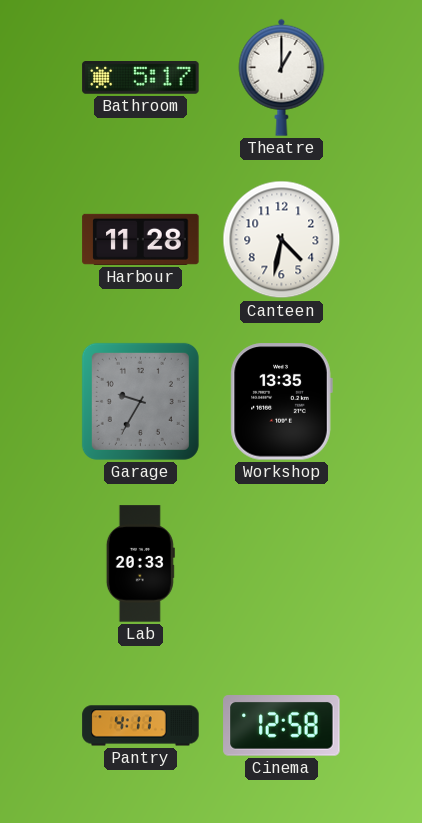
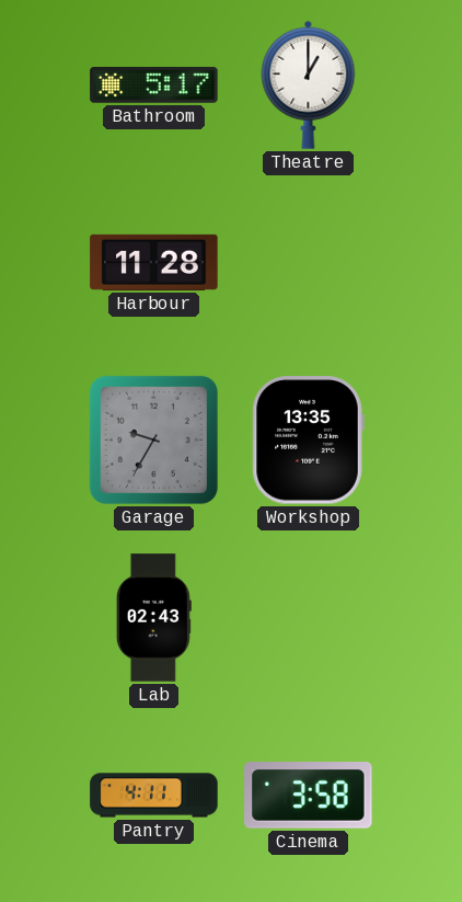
Canteen: 4:32 -> none (282, 240)
Lab: 20:33 -> 02:43 (153, 618)
Cinema: 12:58 -> 3:58 (309, 796)
